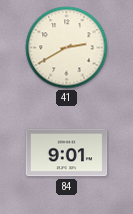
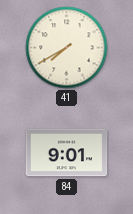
41: 2:40 -> 7:40 (67, 48)
